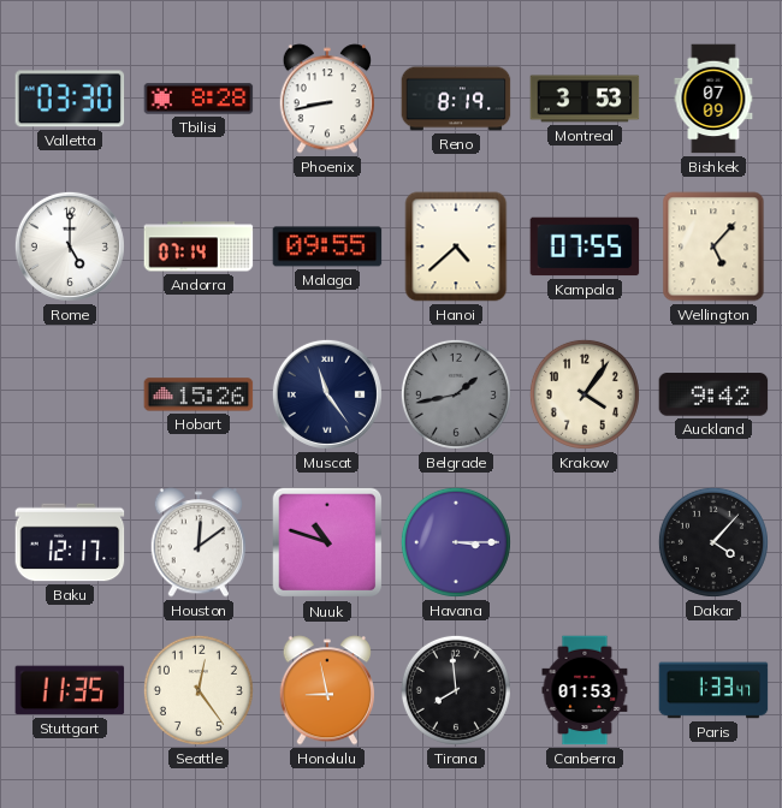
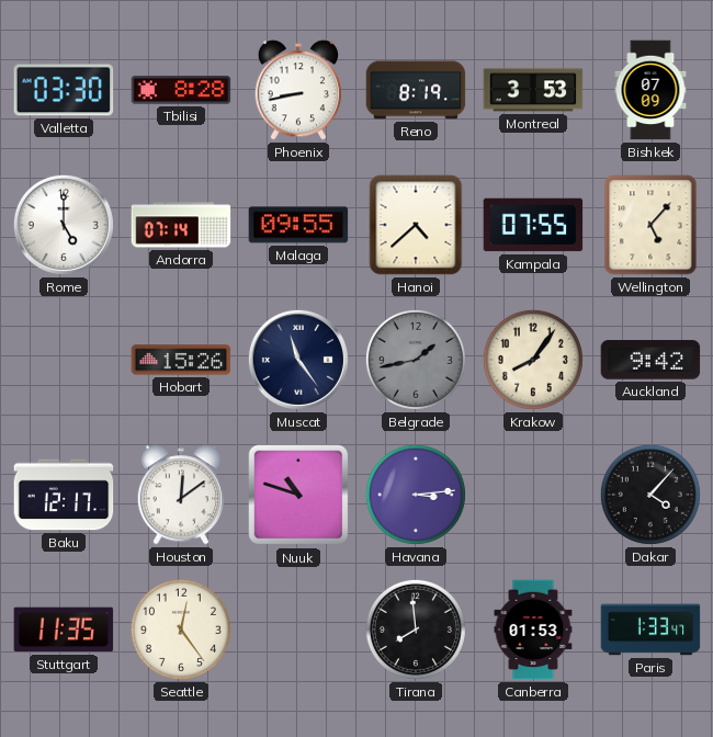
Krakow: 4:06 -> 8:06 (533, 360)
Havana: 3:15 -> 3:14 (416, 495)
Honolulu: 8:58 -> none (326, 690)
